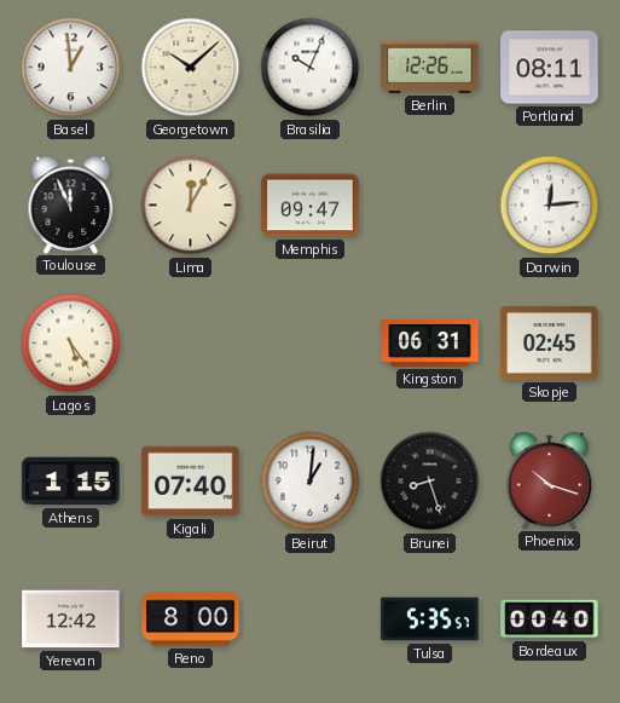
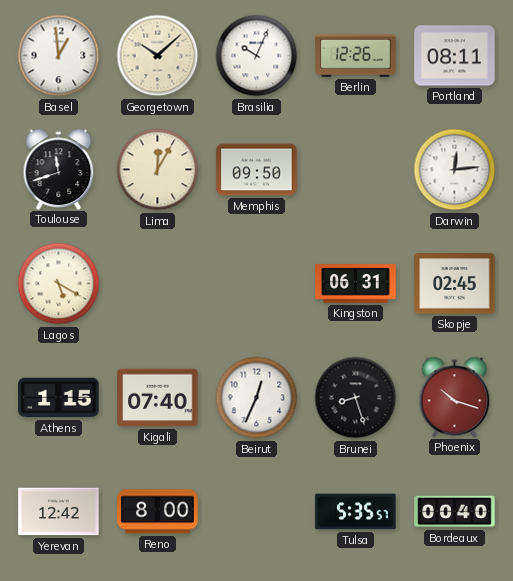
Toulouse: 11:56 -> 11:42 (59, 169)
Memphis: 09:47 -> 09:50 (257, 170)
Lagos: 5:24 -> 5:20 (59, 284)
Beirut: 1:01 -> 12:34 (257, 398)
